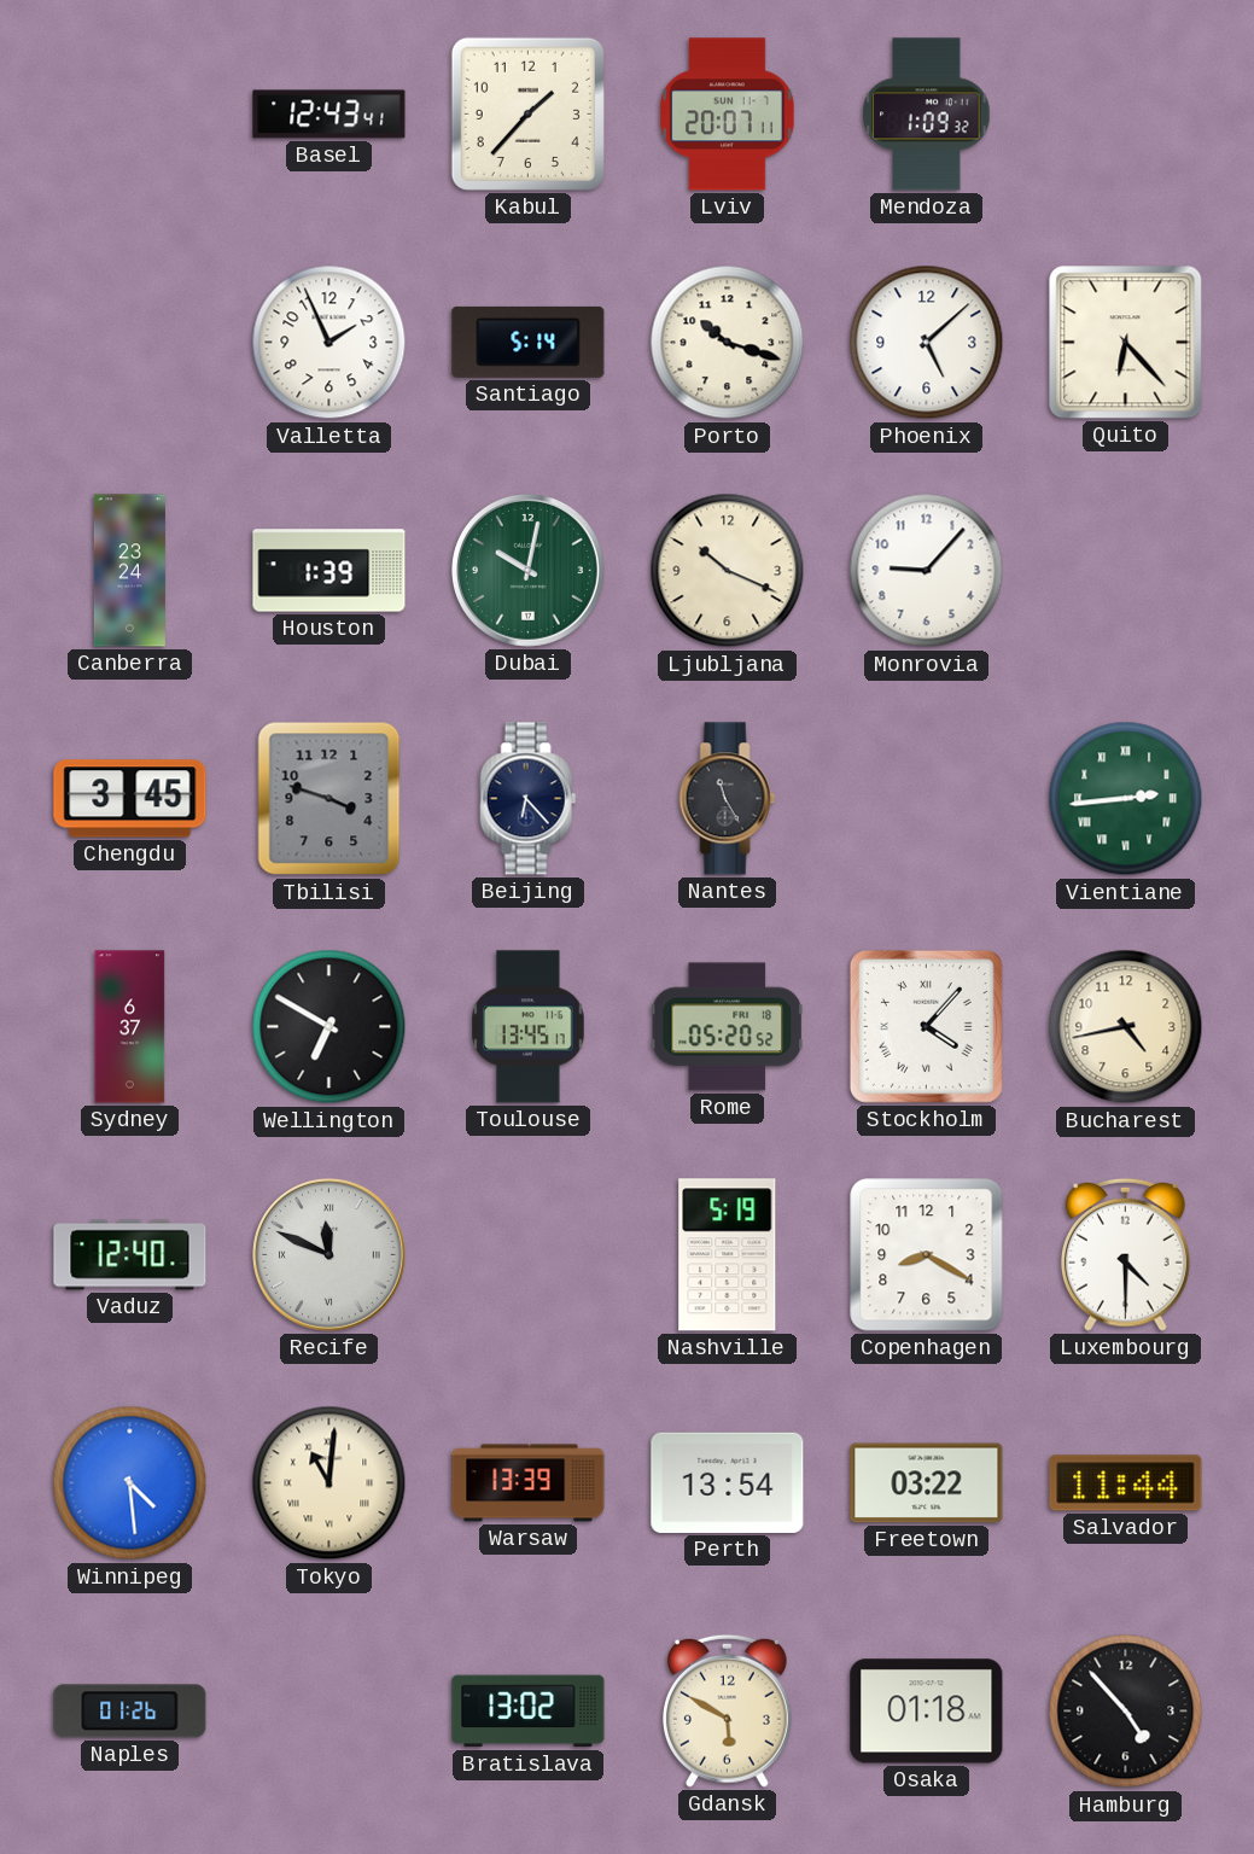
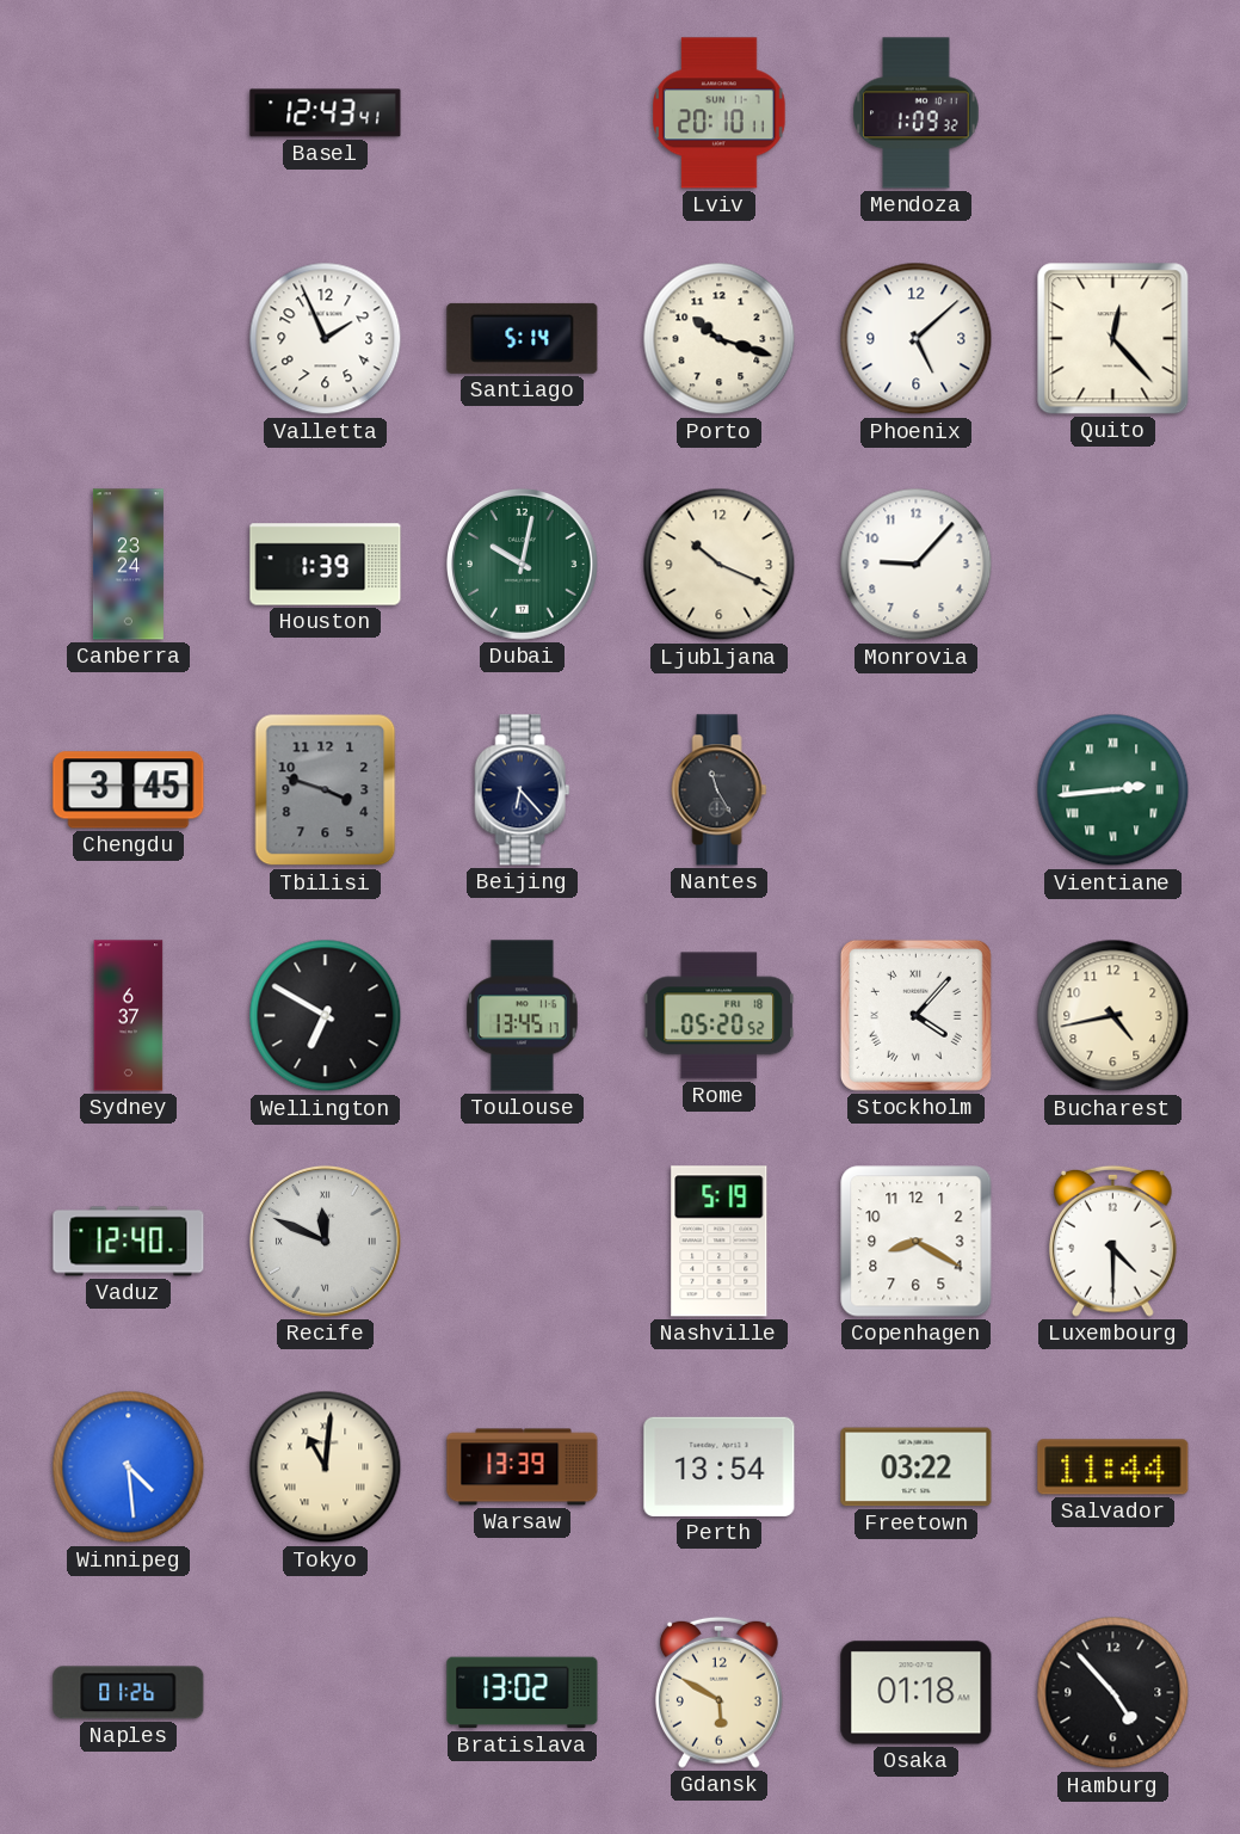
Kabul: 1:37 -> none (527, 113)
Lviv: 20:07 -> 20:10 (720, 113)
Quito: 6:23 -> 12:23 (1113, 339)
